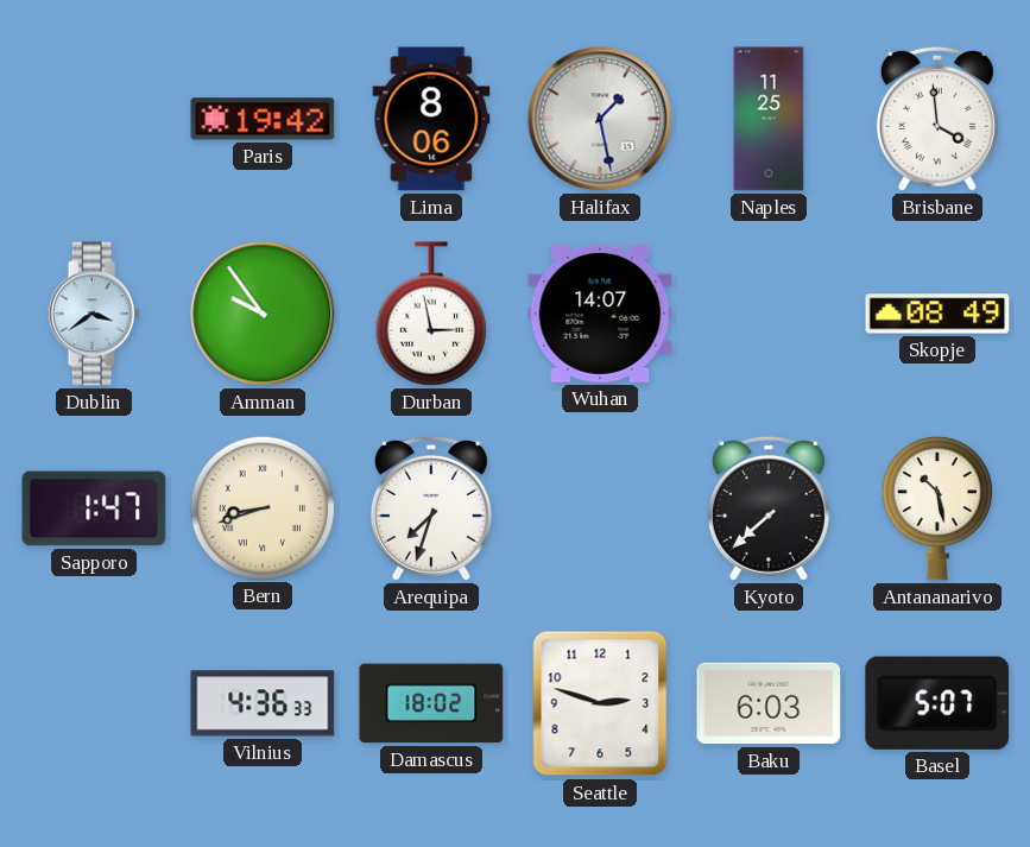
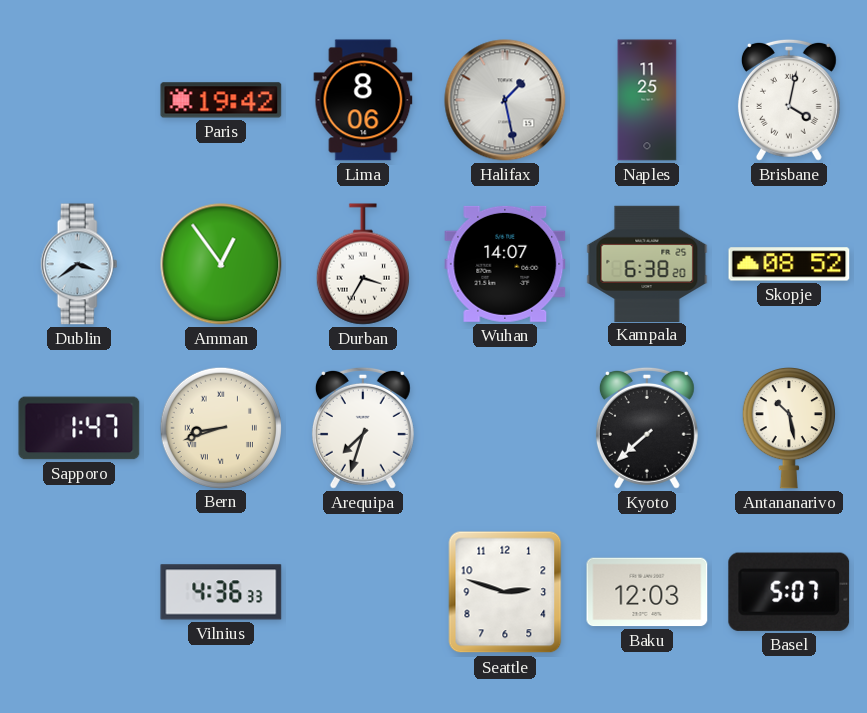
Brisbane: 3:59 -> 4:02 (789, 100)
Amman: 9:54 -> 12:54 (221, 264)
Durban: 2:58 -> 3:35 (363, 264)
Kampala: none -> 6:38 (647, 263)
Skopje: 08:49 -> 08:52 (789, 264)
Damascus: 18:02 -> none (431, 703)
Baku: 6:03 -> 12:03 (647, 592)
